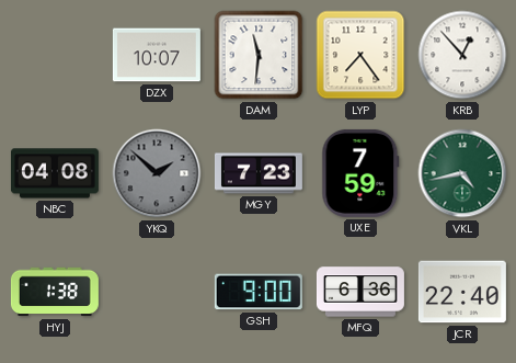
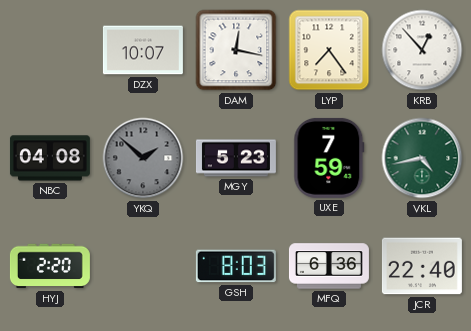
DAM: 11:31 -> 12:17 (236, 50)
MGY: 7:23 -> 5:23 (236, 158)
HYJ: 1:38 -> 2:20 (50, 266)
GSH: 9:00 -> 8:03 (236, 266)
